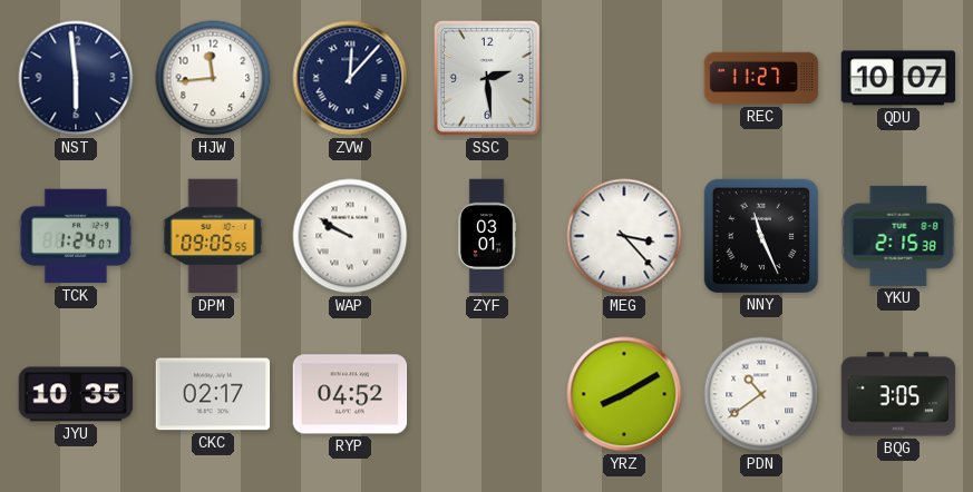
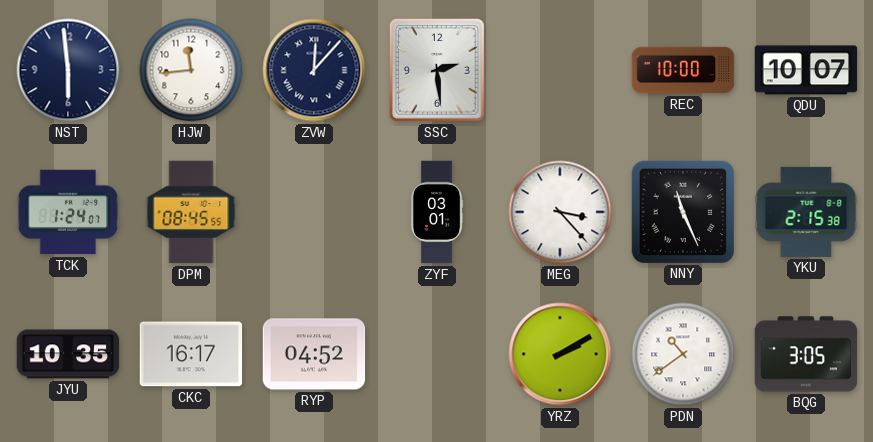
REC: 11:27 -> 10:00 (683, 70)
DPM: 09:05 -> 08:45 (191, 212)
WAP: 9:50 -> none (350, 236)
CKC: 02:17 -> 16:17 (191, 354)
YRZ: 8:10 -> 2:10 (560, 354)
